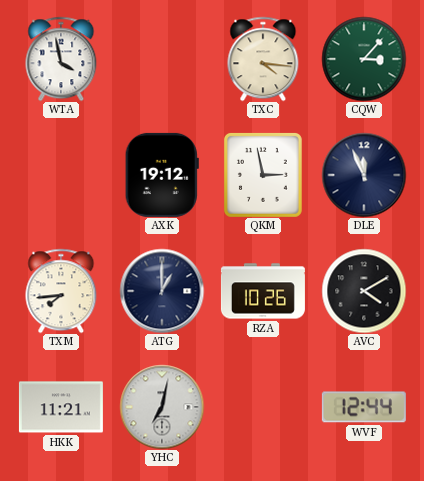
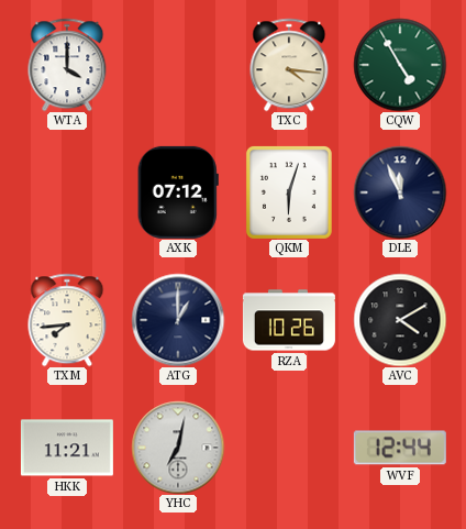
WTA: 3:58 -> 4:00 (67, 65)
CQW: 3:07 -> 4:55 (400, 65)
AXK: 19:12 -> 07:12 (178, 192)
QKM: 2:58 -> 6:03 (289, 192)
